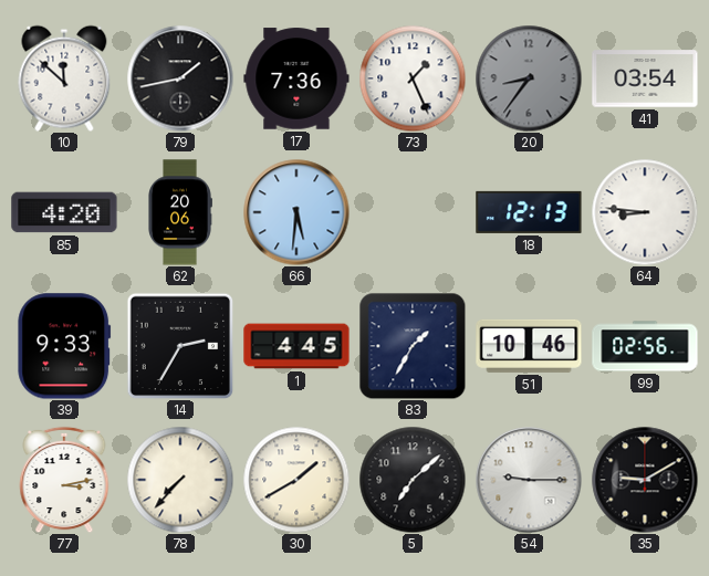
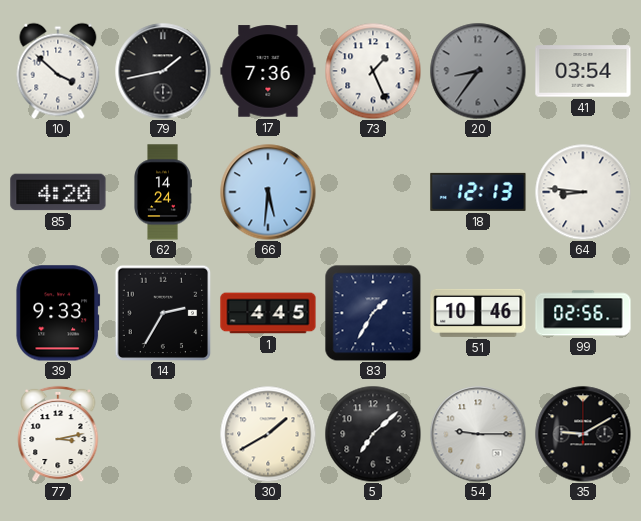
10: 11:52 -> 3:52 (58, 71)
62: 20:06 -> 14:24 (163, 192)
78: 7:37 -> none (180, 480)
